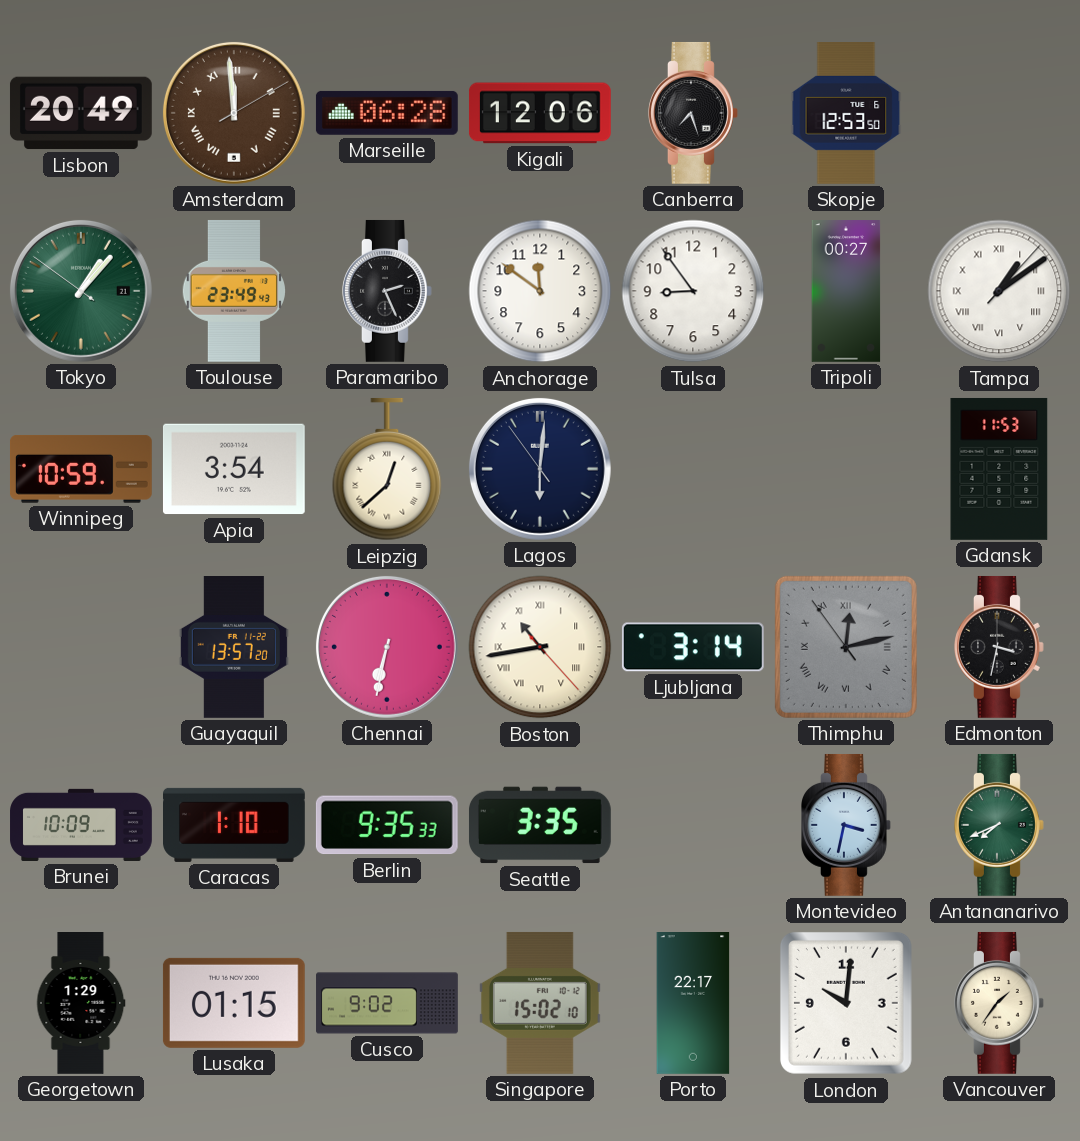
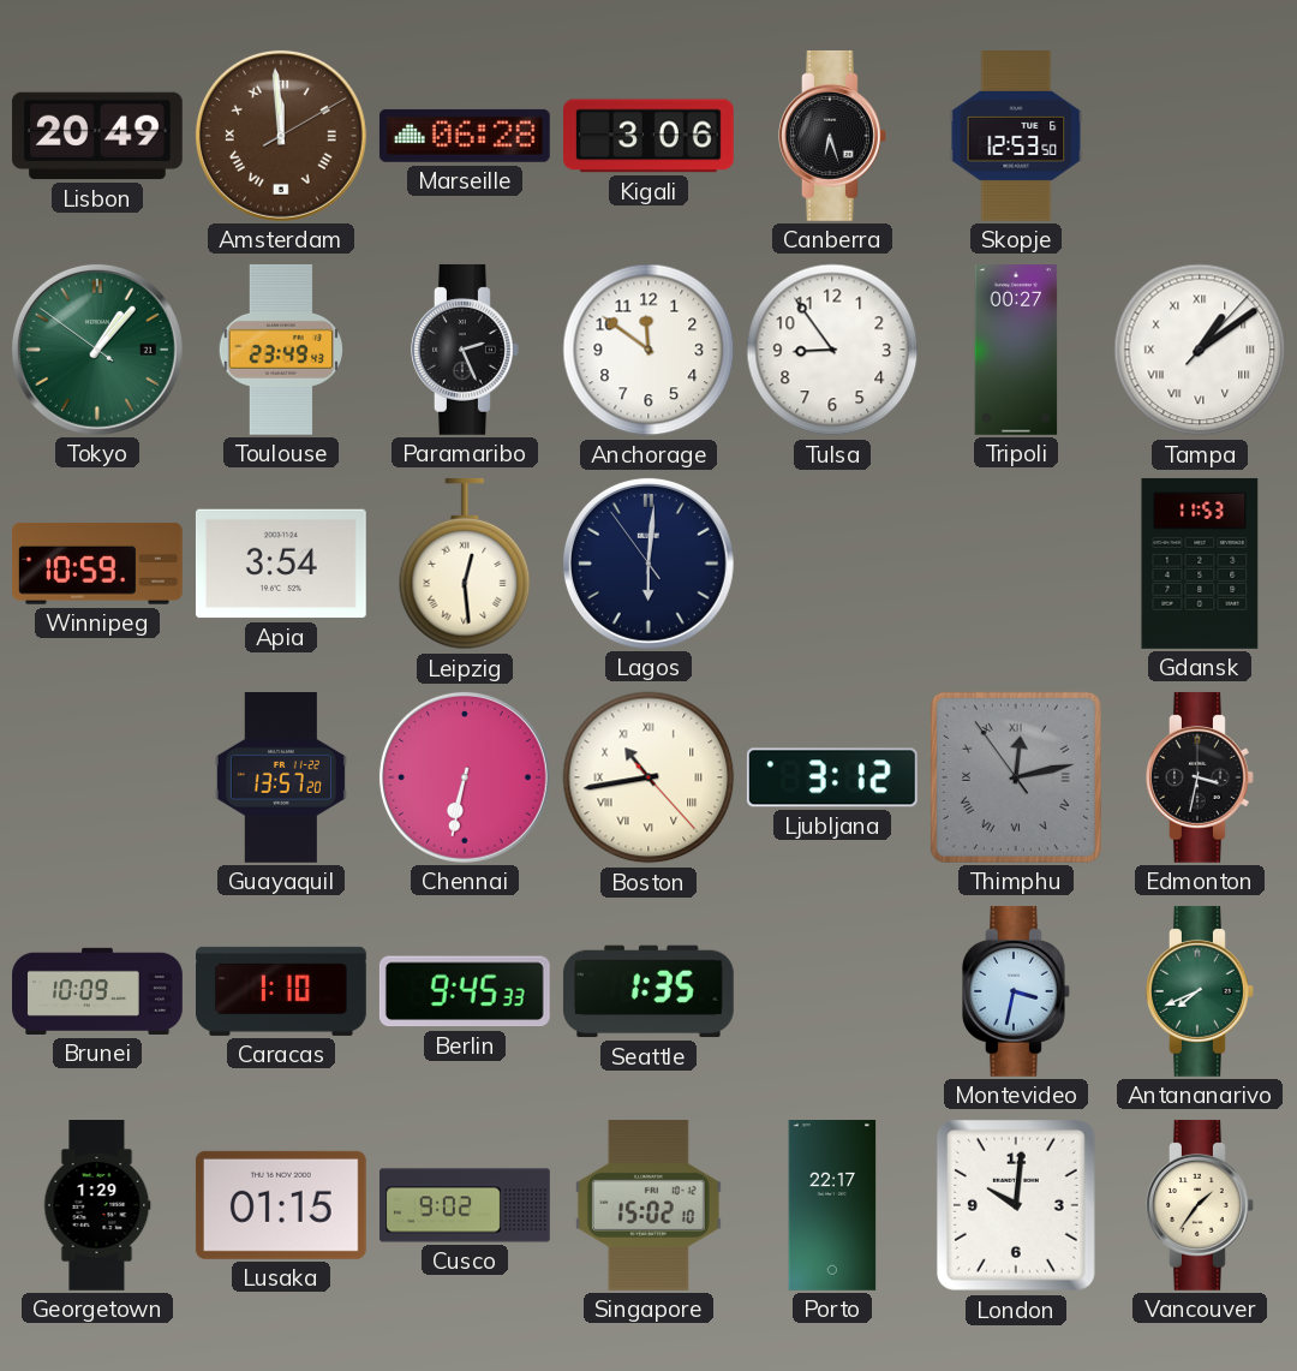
Kigali: 12:06 -> 3:06 (648, 136)
Canberra: 7:27 -> 6:27 (833, 136)
Leipzig: 12:38 -> 12:29 (465, 564)
Ljubljana: 3:14 -> 3:12 (832, 777)
Berlin: 9:35 -> 9:45 (465, 991)
Seattle: 3:35 -> 1:35 (648, 991)
